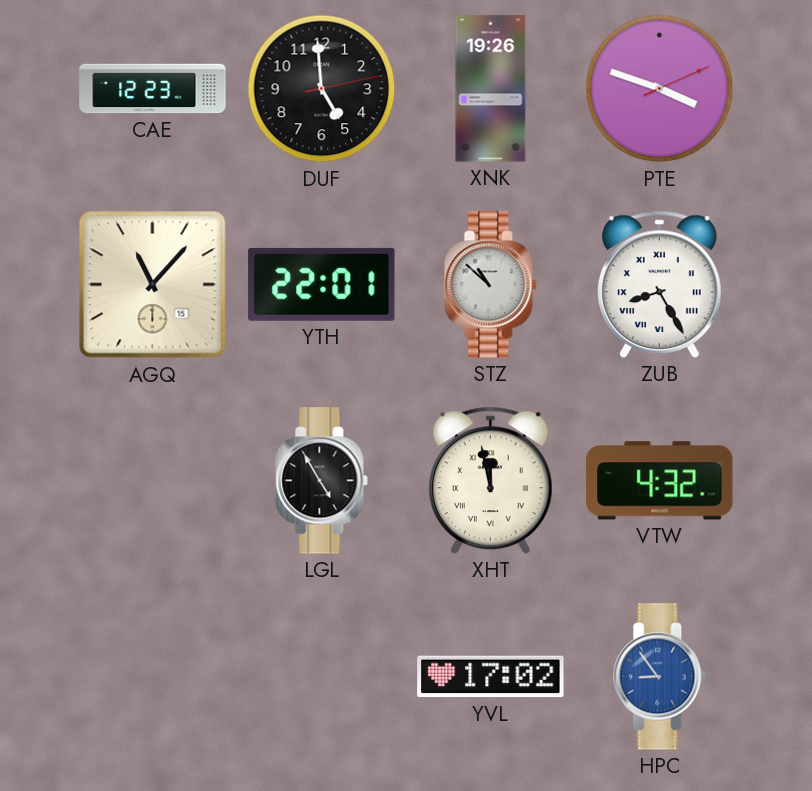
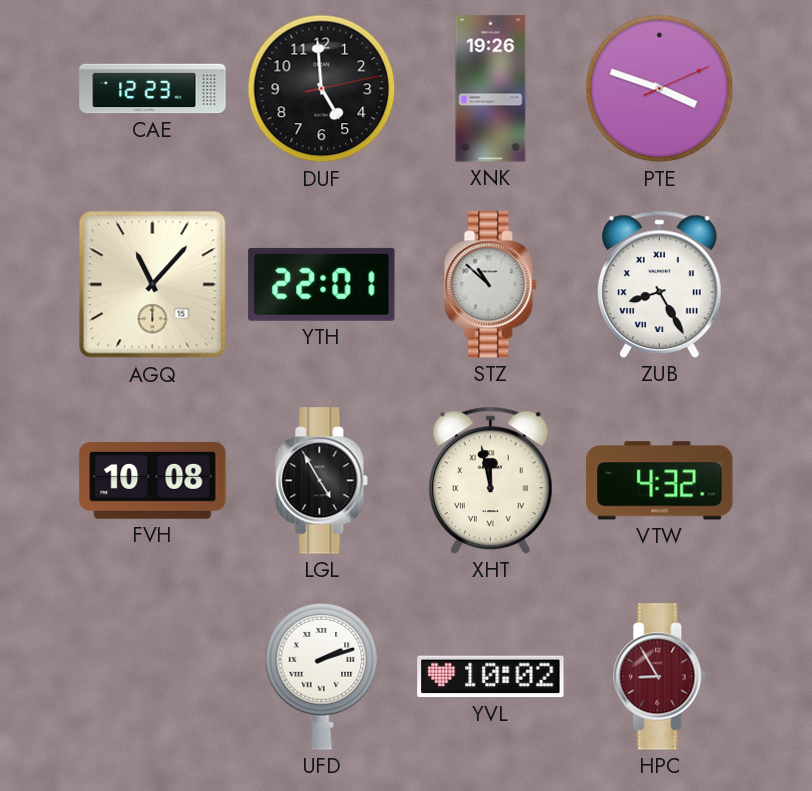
FVH: none -> 10:08 (153, 480)
UFD: none -> 2:12 (322, 677)
YVL: 17:02 -> 10:02 (491, 677)
HPC: 8:54 -> 8:55 (660, 677)
HPC dial: blue -> burgundy (660, 677)
